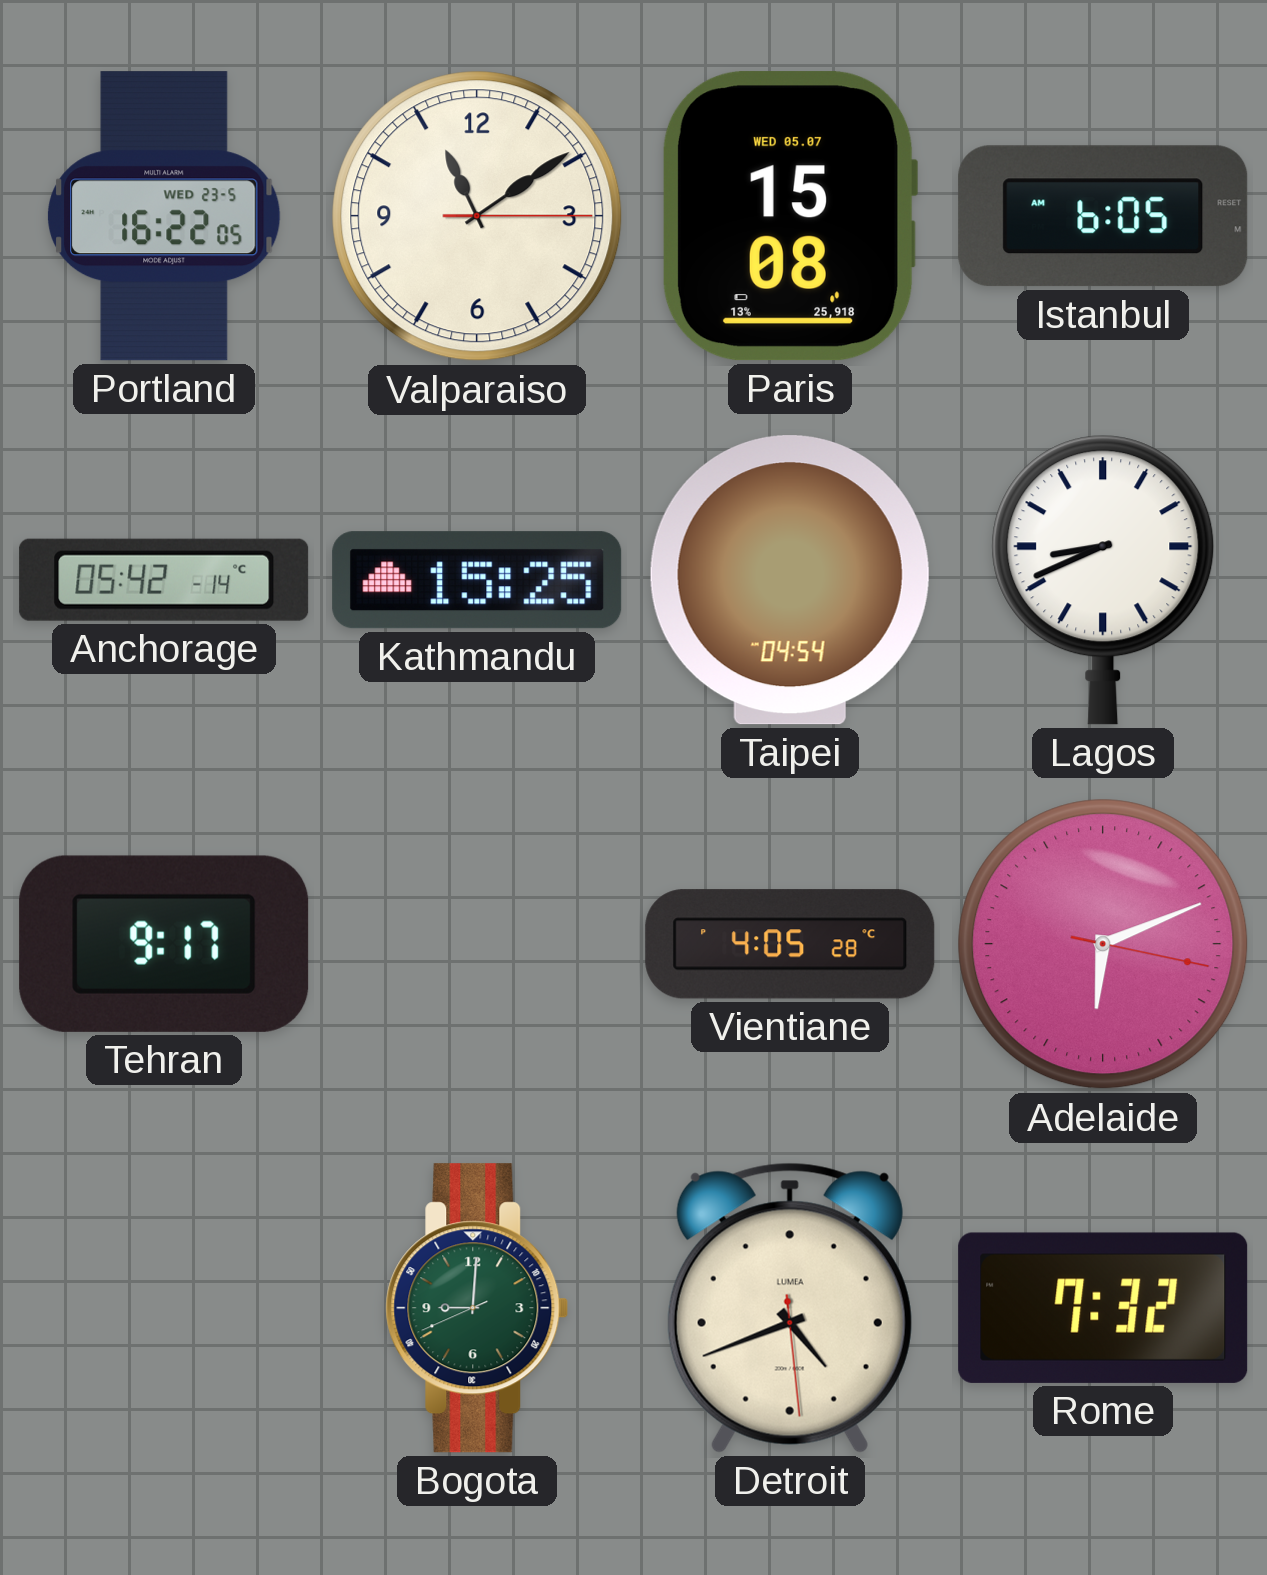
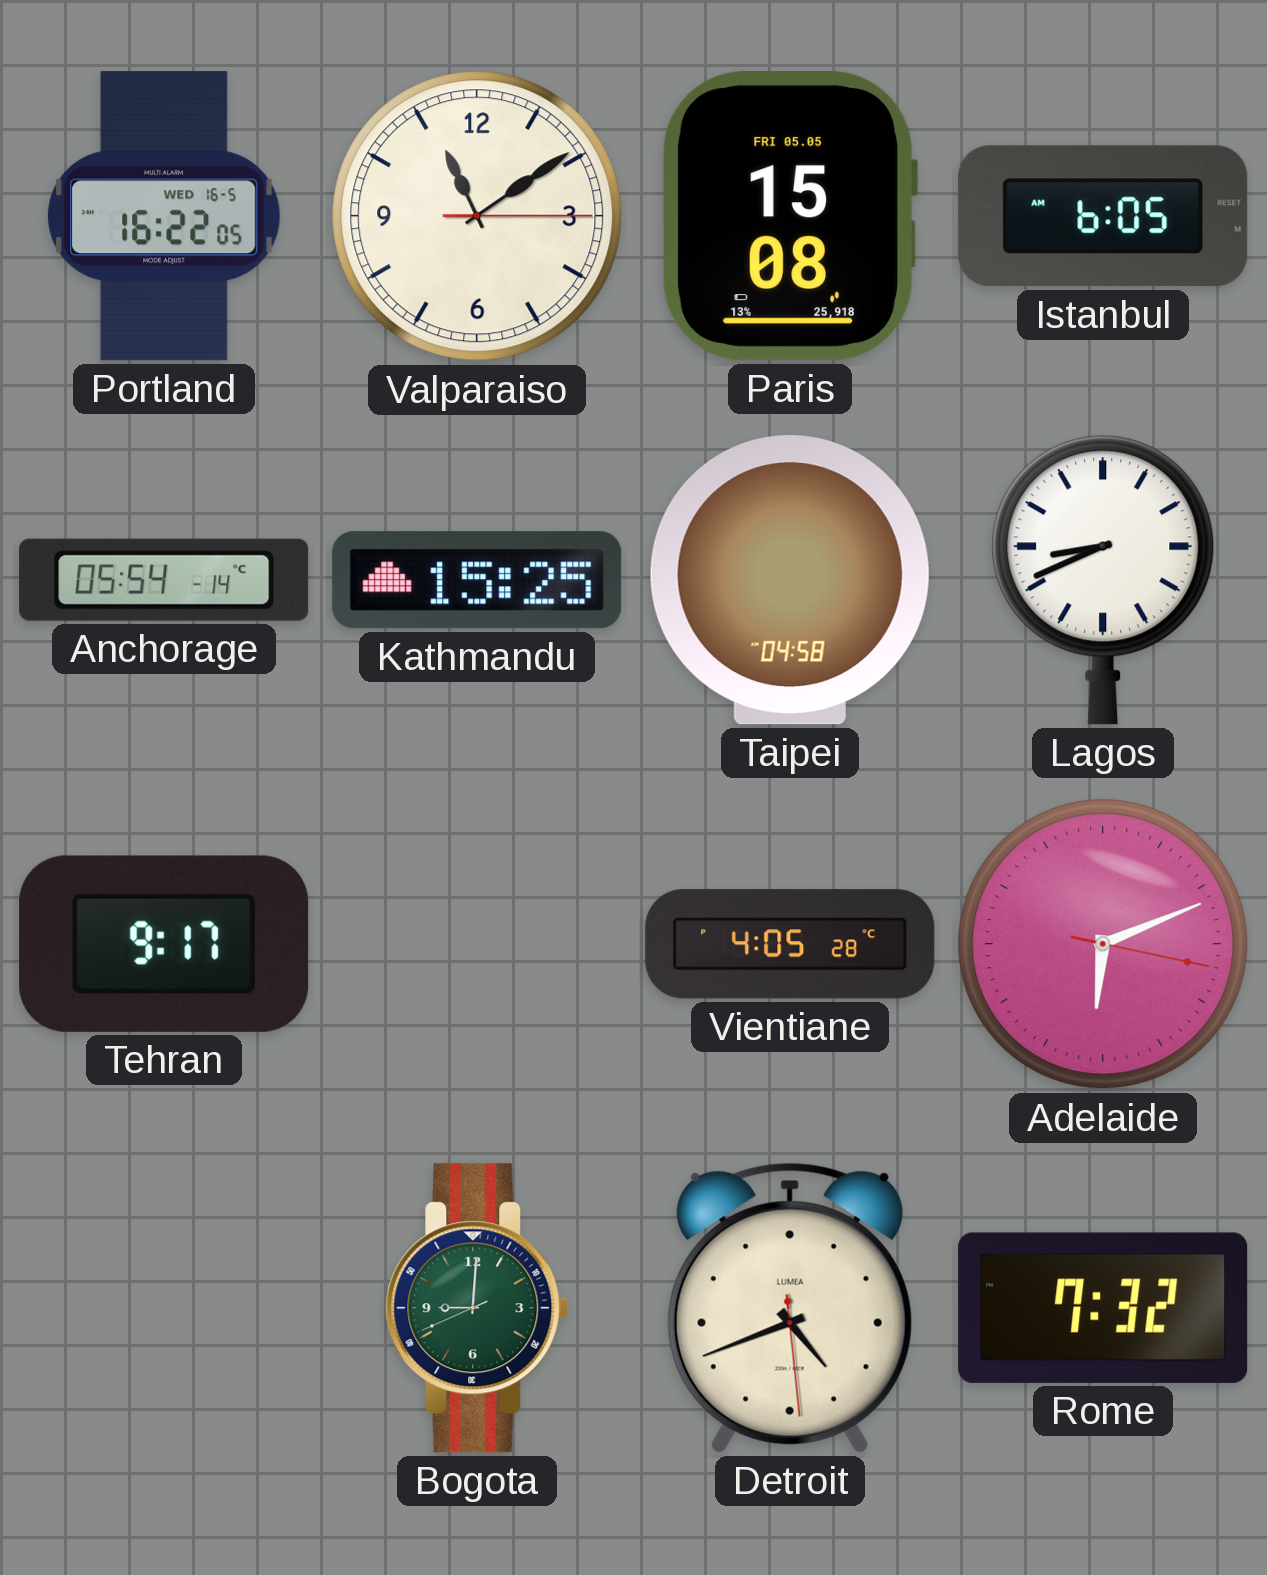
Portland date: WED 23-5 -> WED 16-5 (165, 216)
Paris date: WED 05.07 -> FRI 05.05 (790, 216)
Anchorage: 05:42 -> 05:54 (164, 580)
Taipei: 04:54 -> 04:58 (790, 580)
